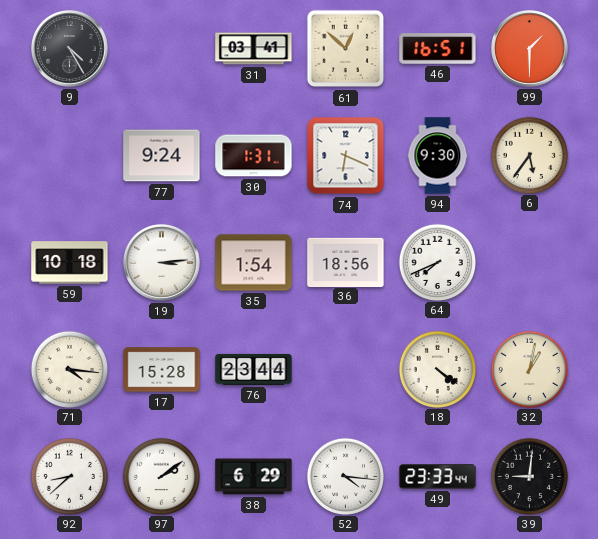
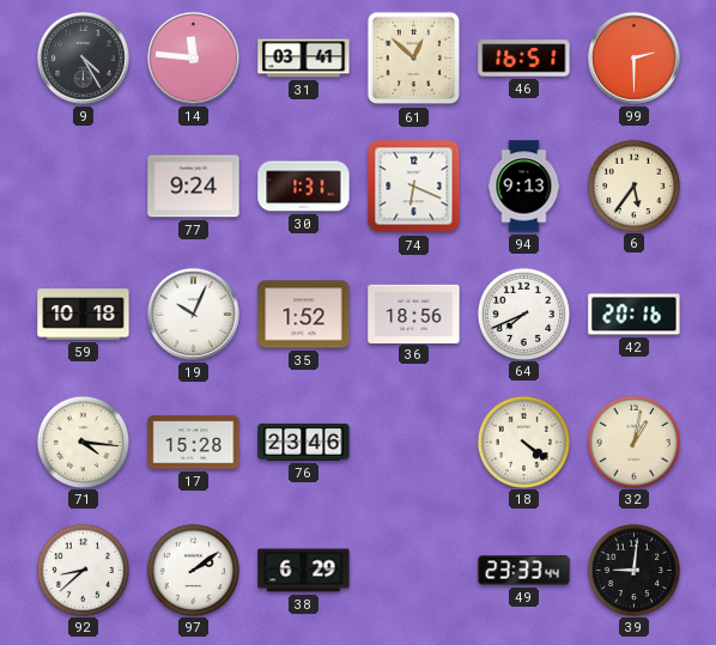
14: none -> 11:46 (193, 57)
99: 1:30 -> 2:30 (633, 57)
94: 9:30 -> 9:13 (524, 187)
19: 3:14 -> 10:04 (193, 314)
35: 1:54 -> 1:52 (304, 315)
42: none -> 20:16 (635, 315)
76: 23:44 -> 23:46 (304, 442)
52: 4:16 -> none (345, 476)
